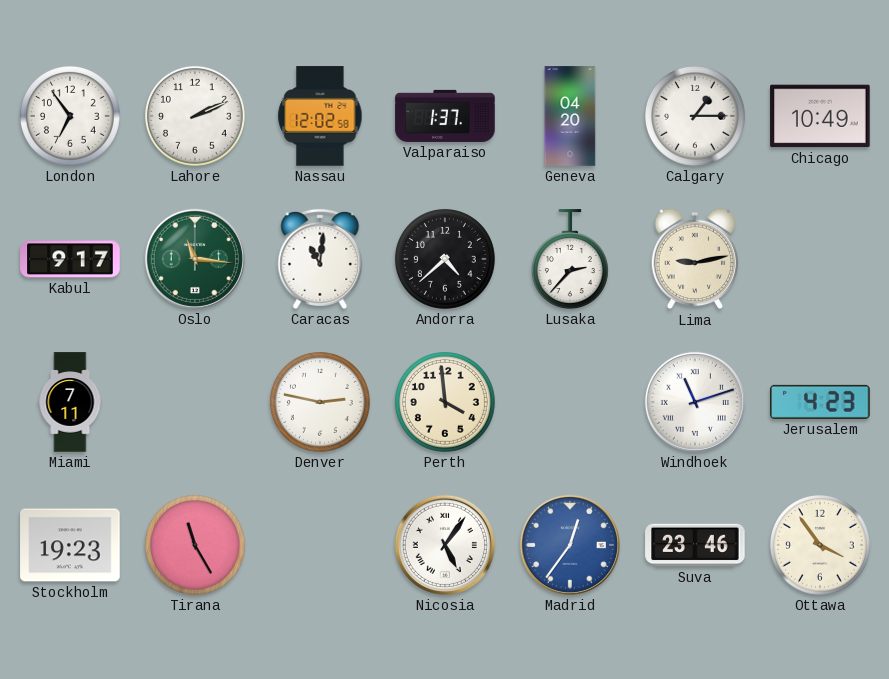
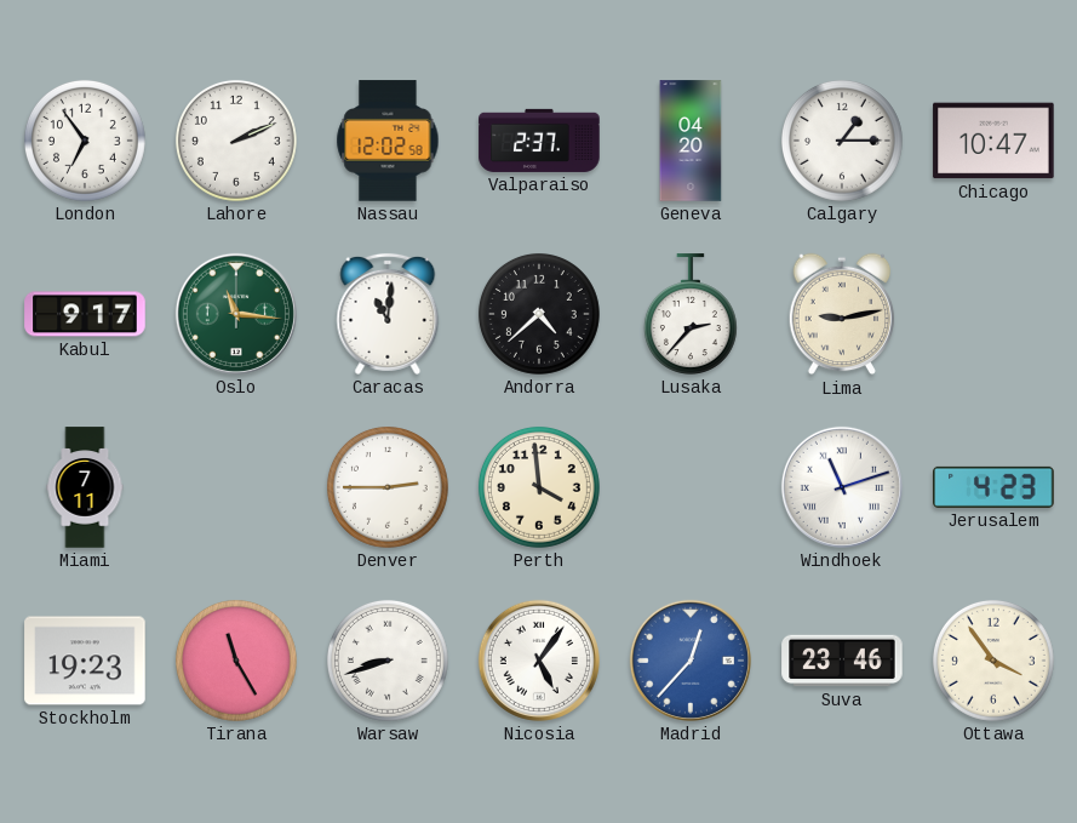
Valparaiso: 1:37 -> 2:37 (539, 141)
Chicago: 10:49 -> 10:47 (993, 141)
Denver: 2:47 -> 2:45 (388, 487)
Warsaw: none -> 8:42 (388, 661)
Madrid: 12:36 -> 12:37 (691, 661)
